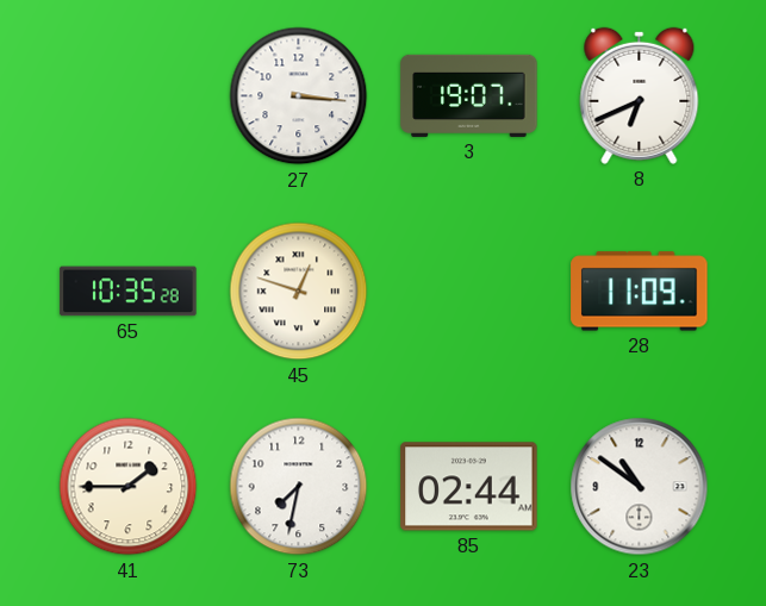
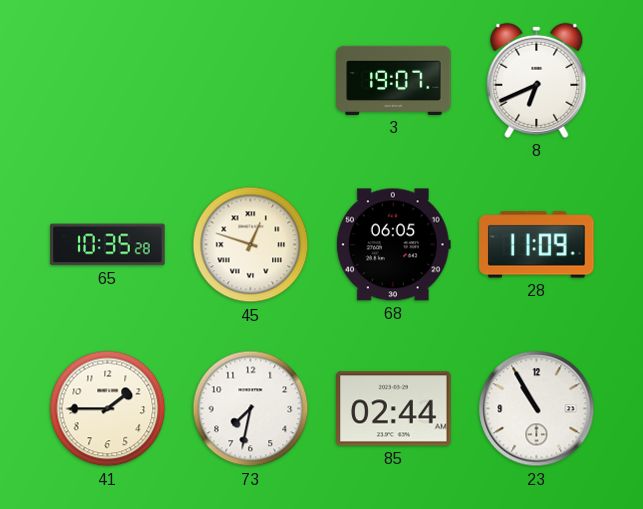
27: 3:16 -> none (299, 96)
68: none -> 06:05 (393, 245)
23: 10:51 -> 10:55 (537, 409)
